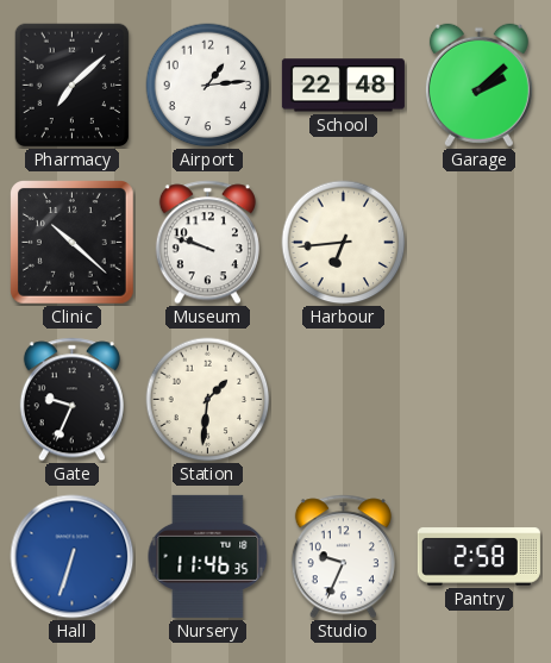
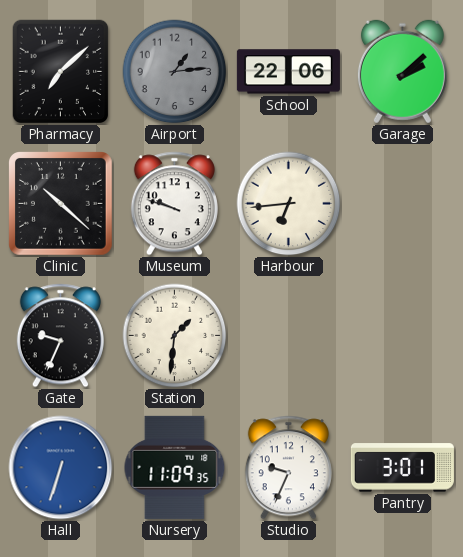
Airport dial: white -> grey (175, 72)
School: 22:48 -> 22:06 (288, 72)
Nursery: 11:46 -> 11:09 (175, 467)
Pantry: 2:58 -> 3:01 (402, 468)
